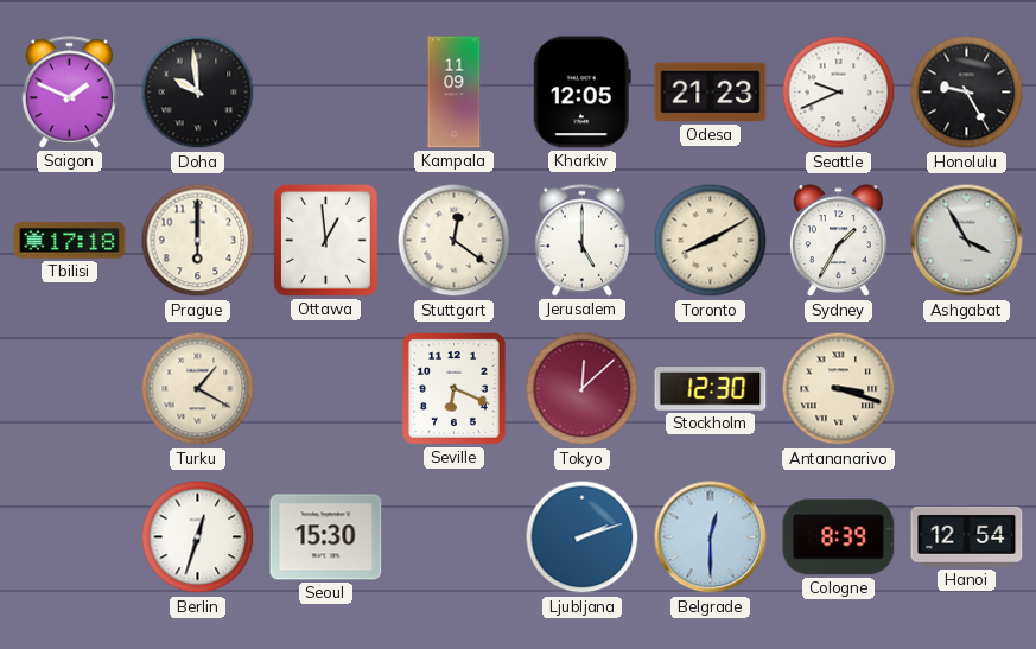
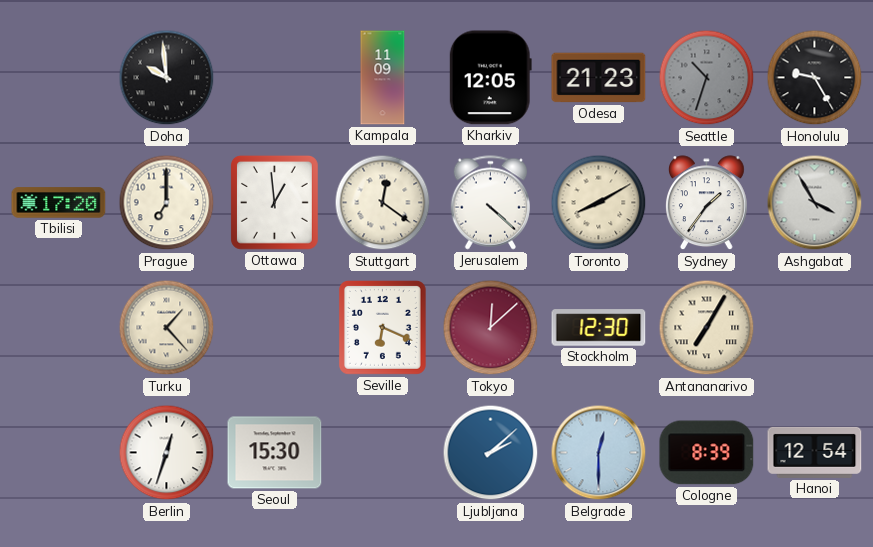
Saigon: 1:49 -> none (69, 93)
Seattle: 9:41 -> 10:33 (707, 78)
Seattle dial: white -> grey (707, 78)
Tbilisi: 17:18 -> 17:20 (59, 203)
Prague: 6:00 -> 7:00 (167, 203)
Jerusalem: 5:00 -> 4:22 (490, 203)
Sydney: 1:35 -> 1:36 (706, 203)
Turku: 1:20 -> 1:23 (167, 328)
Antananarivo: 3:18 -> 7:05 (707, 328)
Ljubljana: 2:12 -> 2:08 (491, 453)
